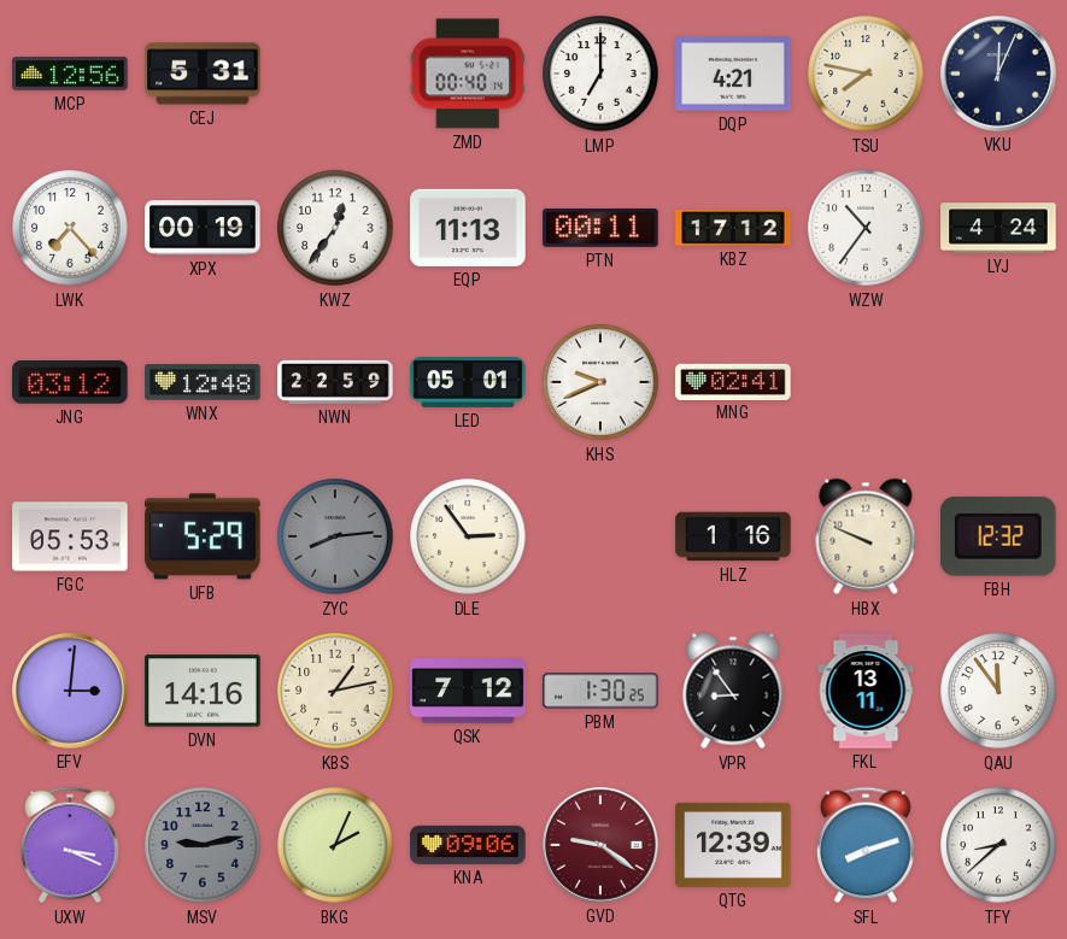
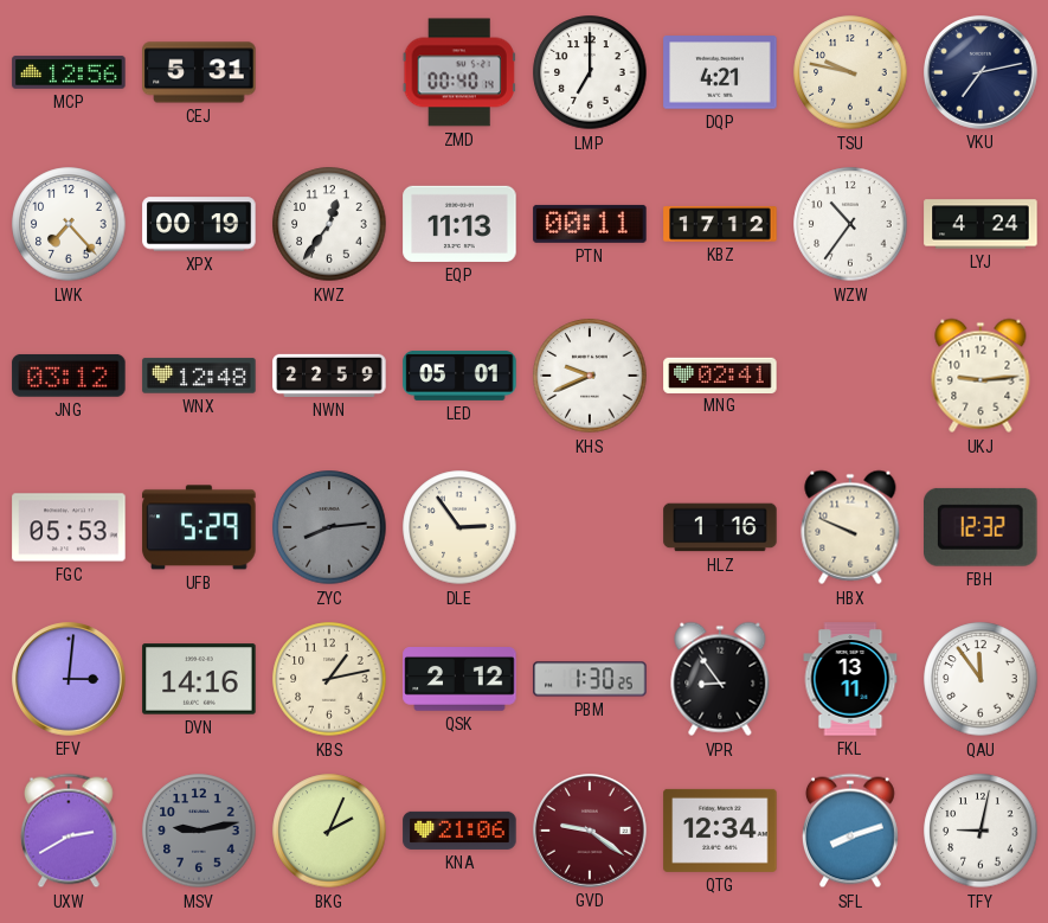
TSU: 7:47 -> 9:47 (850, 72)
VKU: 12:04 -> 7:13 (981, 72)
UKJ: none -> 9:14 (981, 376)
QSK: 7:12 -> 2:12 (459, 680)
UXW: 3:19 -> 2:40 (69, 831)
KNA: 09:06 -> 21:06 (459, 831)
QTG: 12:39 -> 12:34 (720, 831)
TFY: 8:38 -> 9:02 (981, 831)
